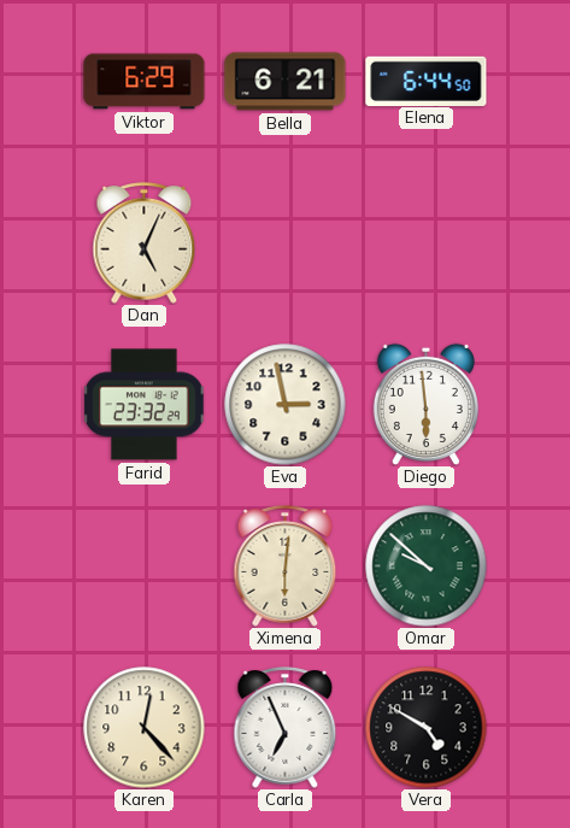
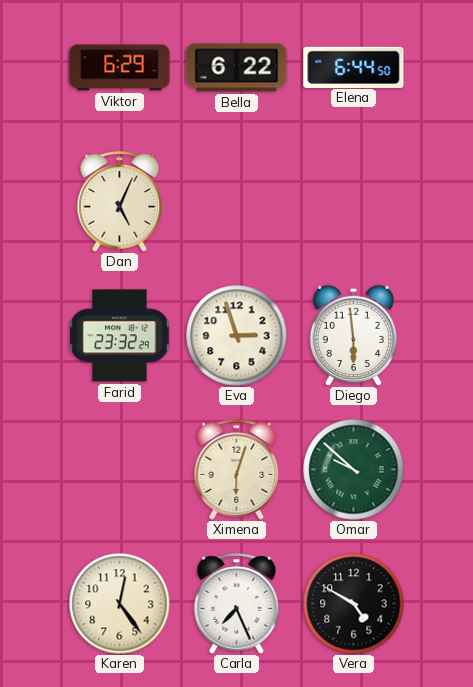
Bella: 6:21 -> 6:22 (237, 68)
Eva: 2:58 -> 2:57 (237, 336)
Ximena: 6:01 -> 6:03 (237, 470)
Karen: 12:23 -> 12:24 (120, 604)
Carla: 6:56 -> 7:26 (237, 604)
